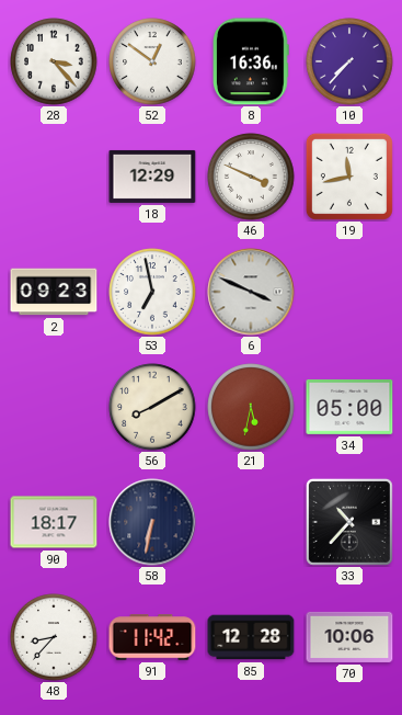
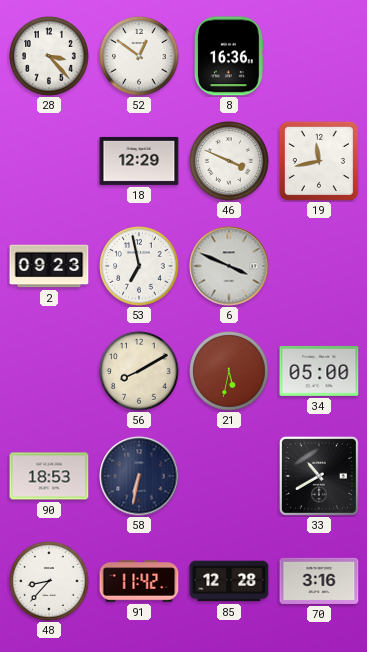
10: 7:37 -> none (349, 61)
90: 18:17 -> 18:53 (49, 476)
33: 10:37 -> 10:40 (319, 476)
70: 10:06 -> 3:16 (319, 581)
